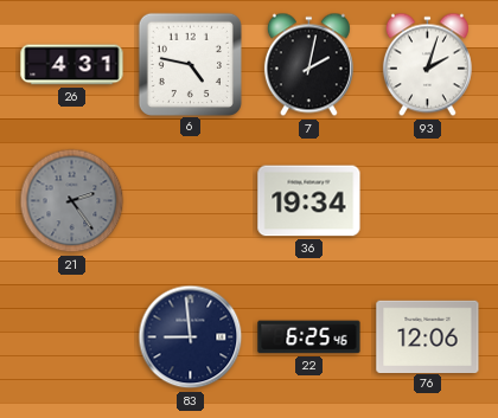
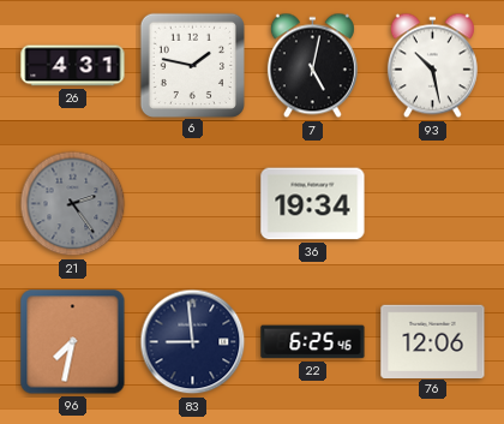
6: 4:47 -> 1:47 (192, 65)
7: 2:02 -> 5:02 (312, 66)
93: 2:03 -> 10:28 (432, 66)
96: none -> 7:32 (73, 342)
